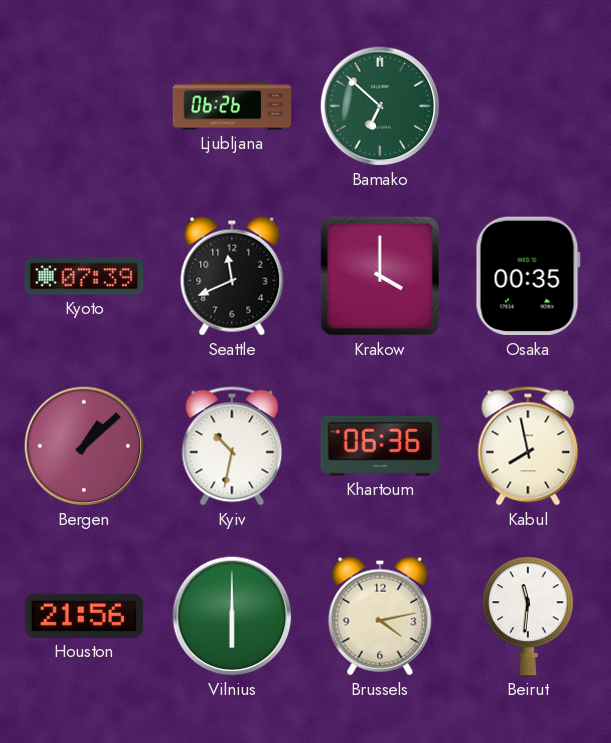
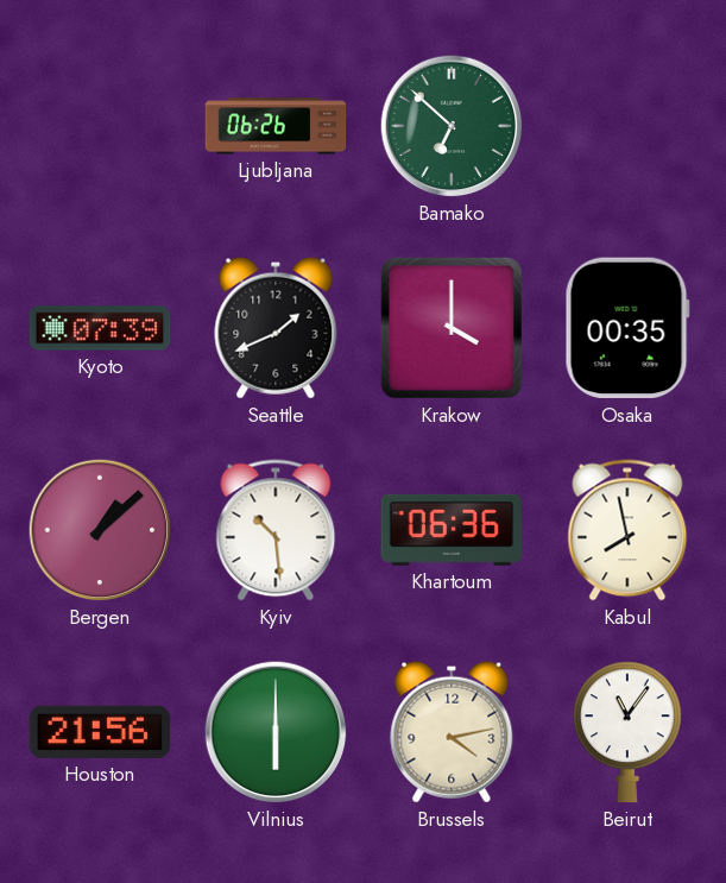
Seattle: 11:41 -> 1:41 (276, 328)
Kyiv: 10:32 -> 10:29 (276, 530)
Beirut: 11:31 -> 11:06 (627, 732)
